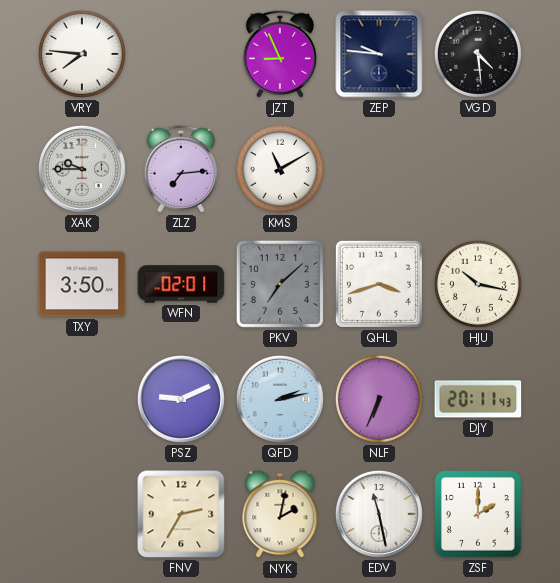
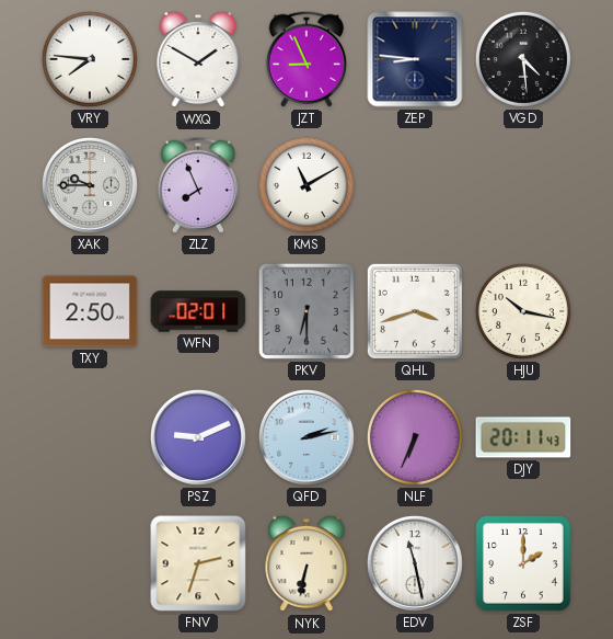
WXQ: none -> 1:50 (198, 59)
ZEP: 9:46 -> 8:46 (415, 59)
ZLZ: 7:14 -> 7:56 (198, 185)
TXY: 3:50 -> 2:50 (90, 311)
PKV: 7:08 -> 6:30 (307, 311)
FNV: 2:35 -> 2:33 (198, 563)
NYK: 2:02 -> 6:32 (307, 563)
